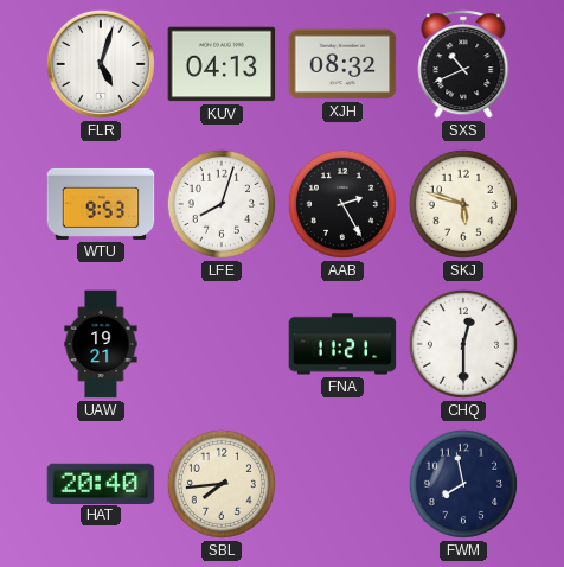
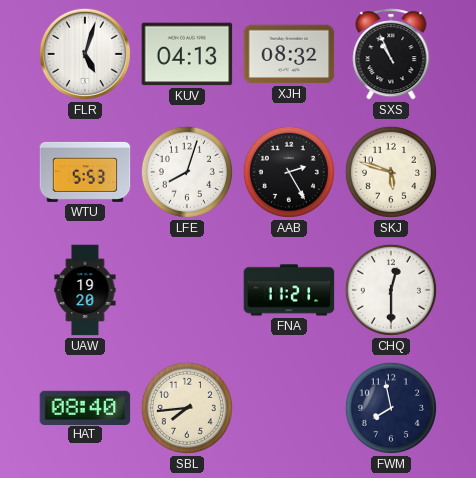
SXS: 10:41 -> 10:56 (391, 54)
WTU: 9:53 -> 5:53 (85, 172)
UAW: 19:21 -> 19:20 (85, 290)
HAT: 20:40 -> 08:40 (85, 407)
